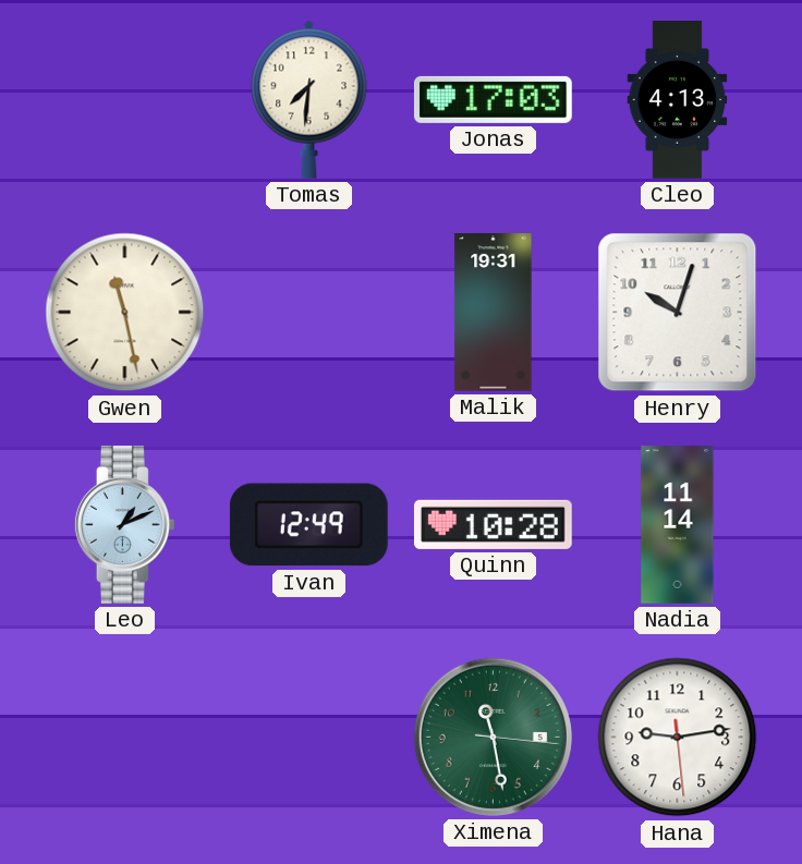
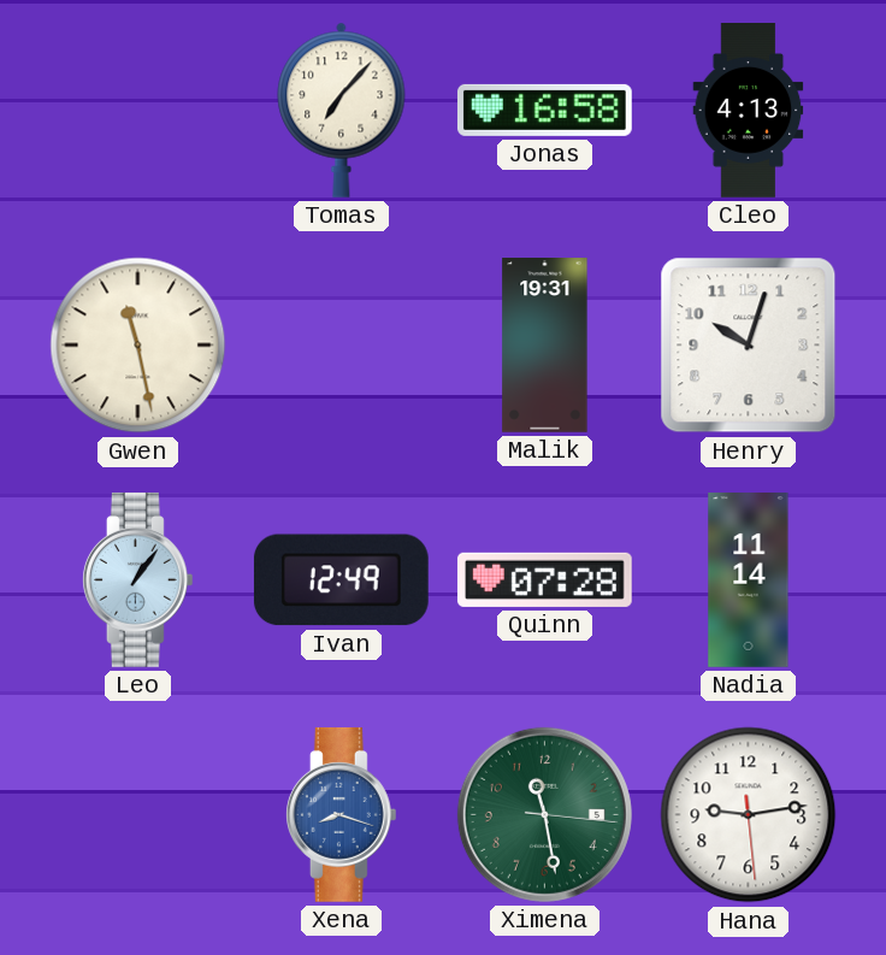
Tomas: 7:31 -> 7:07 (342, 110)
Jonas: 17:03 -> 16:58 (544, 110)
Leo: 1:11 -> 1:06 (137, 579)
Quinn: 10:28 -> 07:28 (544, 579)
Xena: none -> 8:18 (341, 814)
